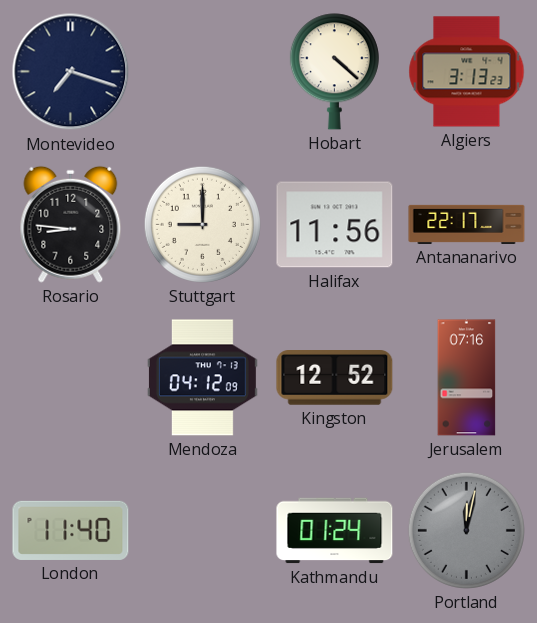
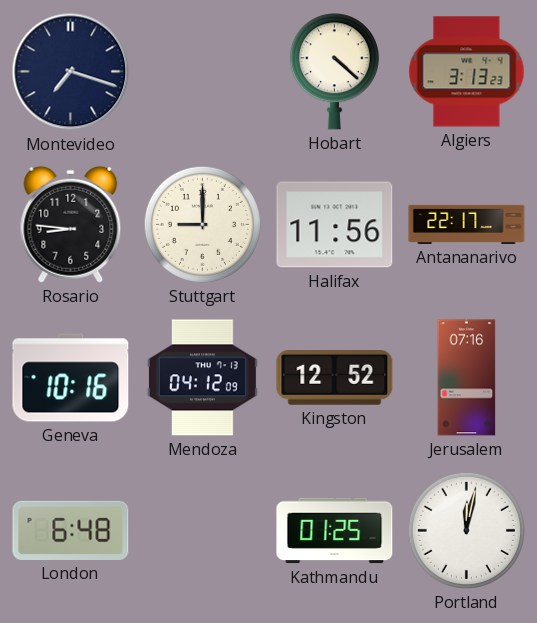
Geneva: none -> 10:16 (71, 378)
London: 11:40 -> 6:48 (71, 530)
Kathmandu: 01:24 -> 01:25 (335, 531)
Portland dial: grey -> white (466, 530)
